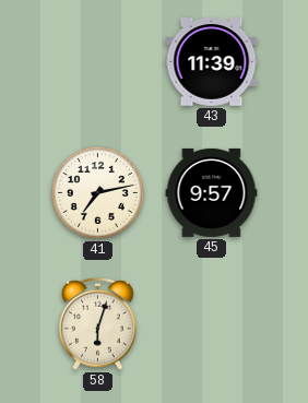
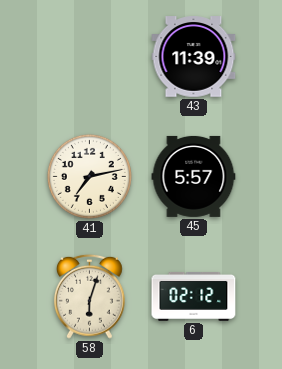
45: 9:57 -> 5:57 (194, 176)
6: none -> 02:12 (194, 296)
